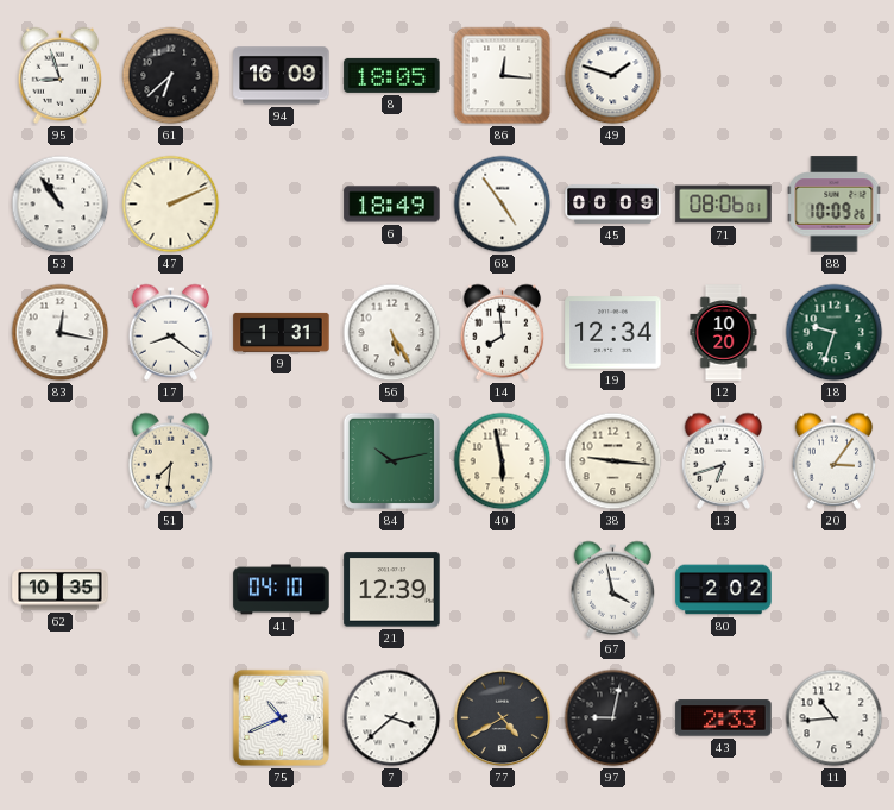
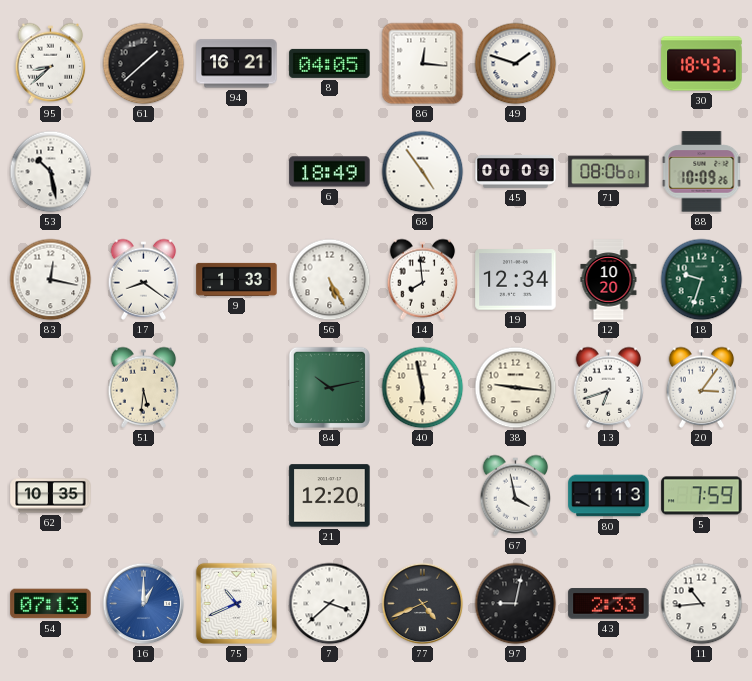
95: 8:57 -> 8:38 (51, 63)
61: 6:38 -> 1:38 (144, 64)
94: 16:09 -> 16:21 (237, 64)
8: 18:05 -> 04:05 (330, 63)
30: none -> 18:43 (702, 64)
53: 10:54 -> 10:28 (51, 172)
47: 2:11 -> none (171, 205)
9: 1:31 -> 1:33 (237, 279)
51: 7:31 -> 5:31 (144, 387)
41: 04:10 -> none (282, 590)
21: 12:39 -> 12:20 (330, 496)
80: 2:02 -> 1:13 (609, 496)
5: none -> 7:59 (702, 496)
54: none -> 07:13 (51, 604)
16: none -> 1:00 (144, 604)
77: 4:40 -> 4:41 (423, 604)
